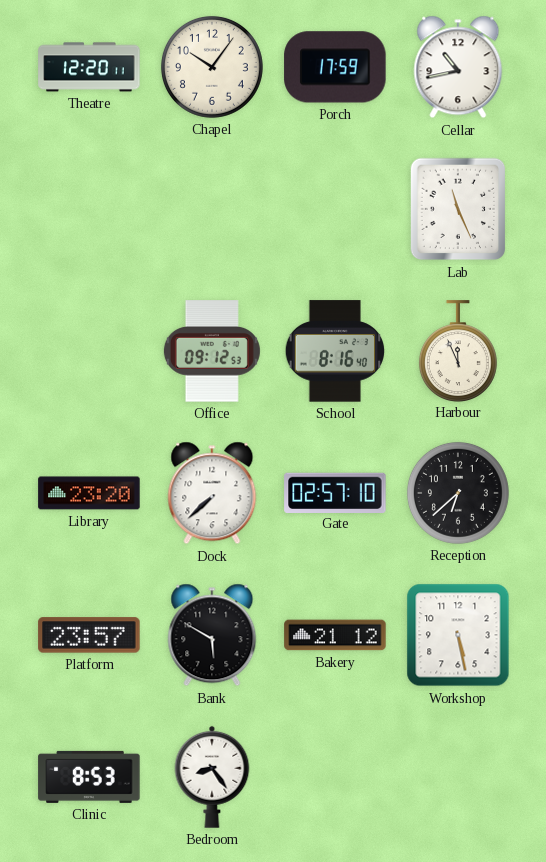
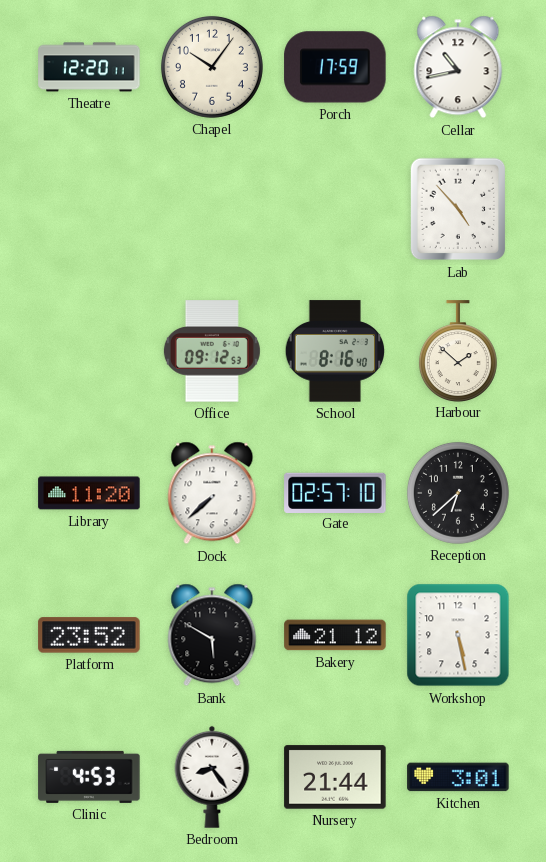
Lab: 11:26 -> 4:53 (458, 209)
Harbour: 11:56 -> 1:52 (458, 351)
Library: 23:20 -> 11:20 (89, 493)
Platform: 23:57 -> 23:52 (89, 635)
Clinic: 8:53 -> 4:53 (89, 777)
Nursery: none -> 21:44 (335, 777)
Kitchen: none -> 3:01 (458, 777)
